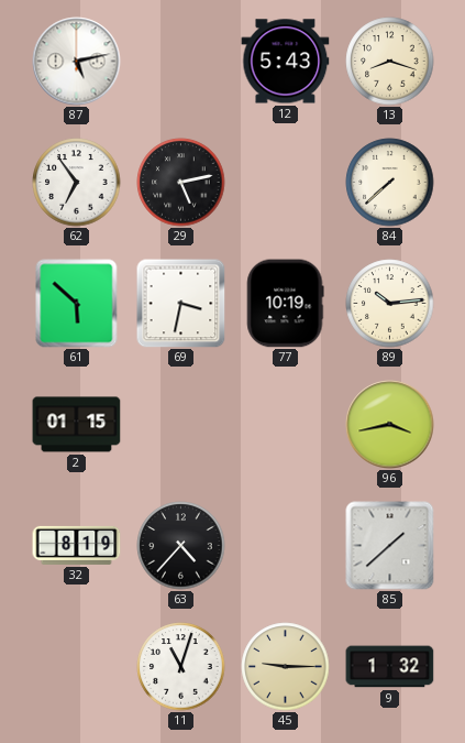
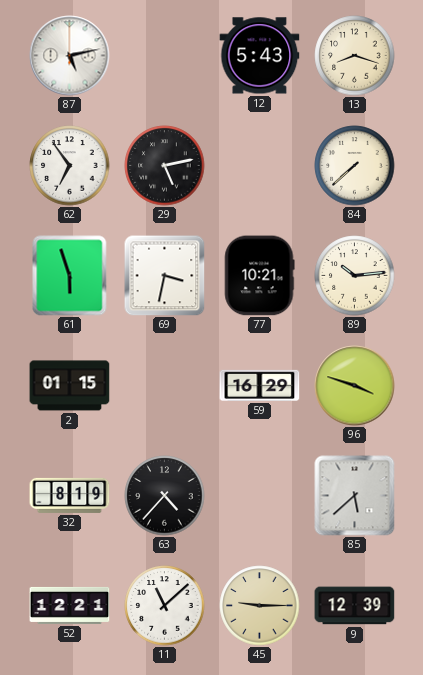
61: 5:52 -> 5:57 (70, 276)
77: 10:19 -> 10:21 (259, 276)
59: none -> 16:29 (260, 385)
96: 3:43 -> 3:48 (355, 386)
85: 1:38 -> 5:38 (355, 496)
52: none -> 12:21 (70, 605)
11: 11:03 -> 11:08 (165, 606)
9: 1:32 -> 12:39 (355, 606)
